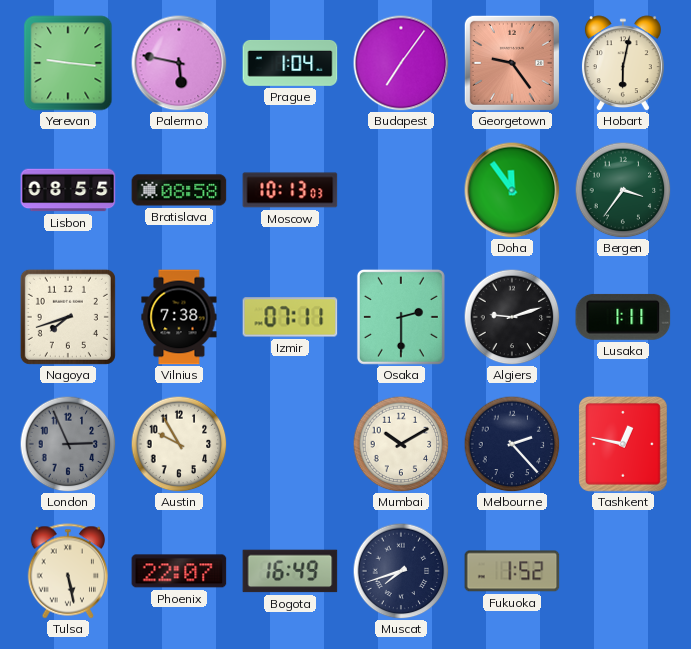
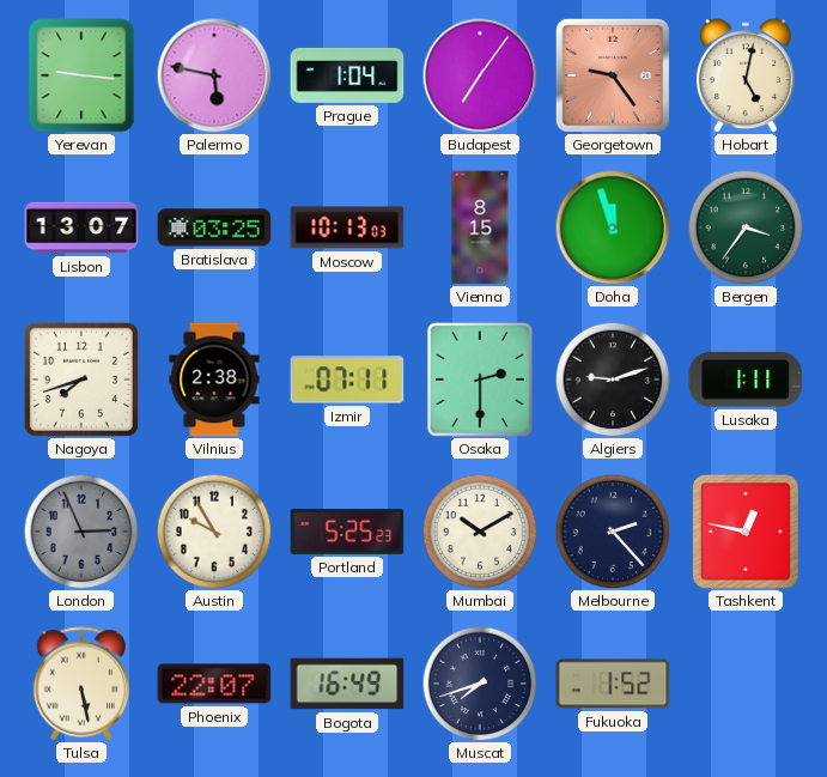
Hobart: 6:02 -> 5:02 (746, 75)
Lisbon: 08:55 -> 13:07 (81, 227)
Bratislava: 08:58 -> 03:25 (214, 227)
Vienna: none -> 8:15 (480, 227)
Doha: 11:54 -> 11:57 (613, 227)
Vilnius: 7:38 -> 2:38 (214, 380)
Portland: none -> 5:25 (347, 532)
